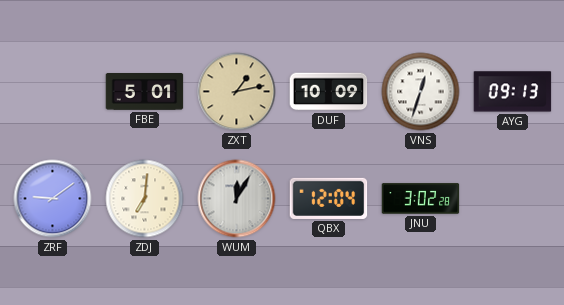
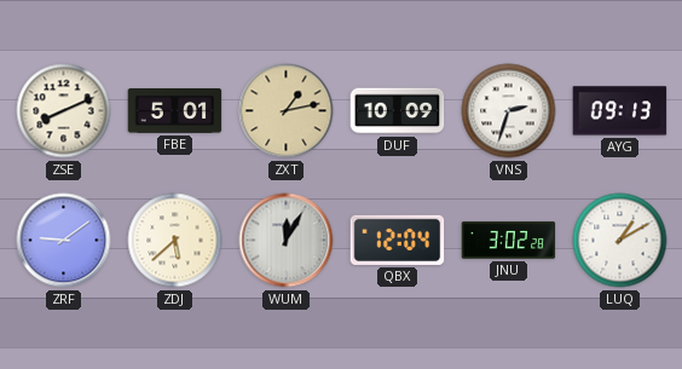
ZSE: none -> 8:11 (64, 111)
VNS: 12:33 -> 2:33 (509, 111)
ZDJ: 7:01 -> 5:38 (175, 241)
LUQ: none -> 1:10 (620, 241)
